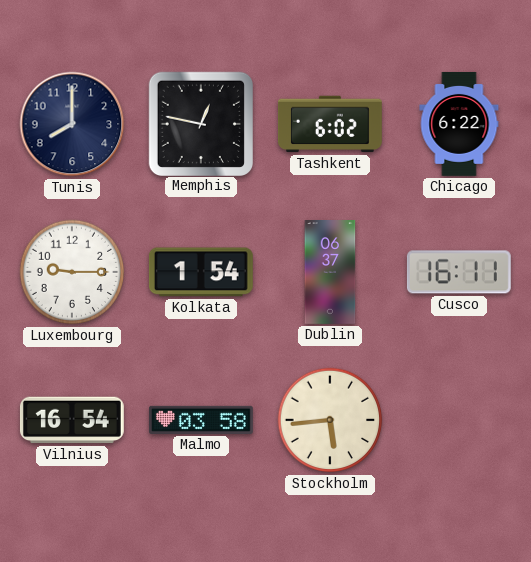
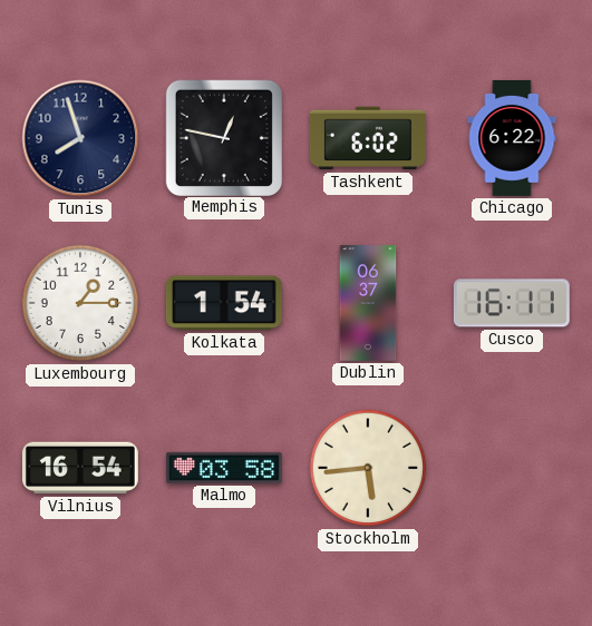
Tunis: 8:00 -> 7:57 (80, 138)
Luxembourg: 9:15 -> 1:15 (80, 303)
